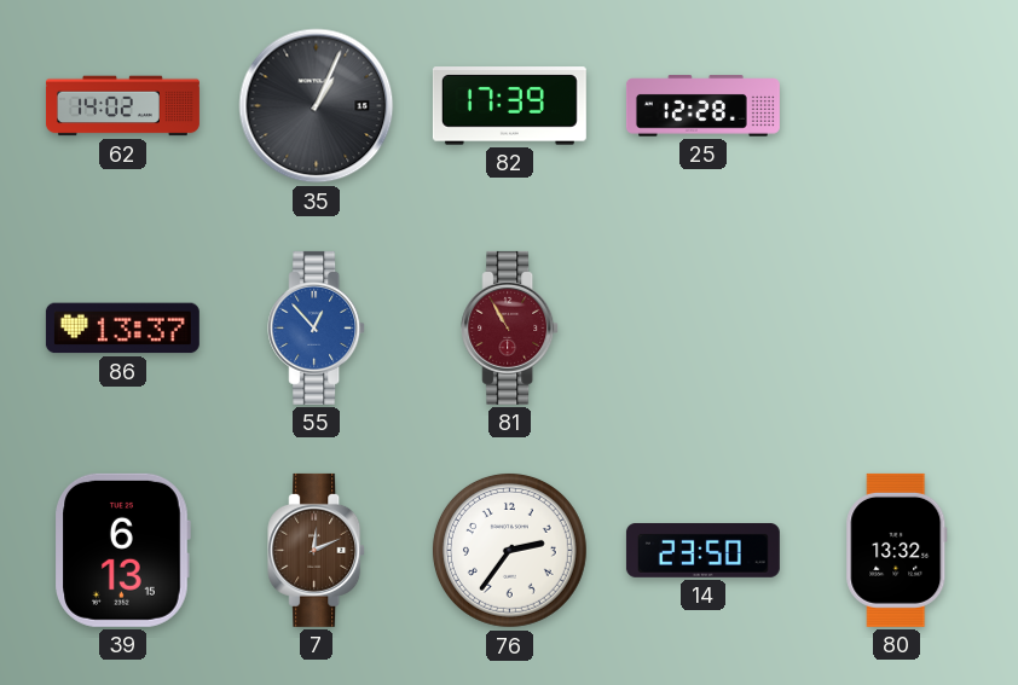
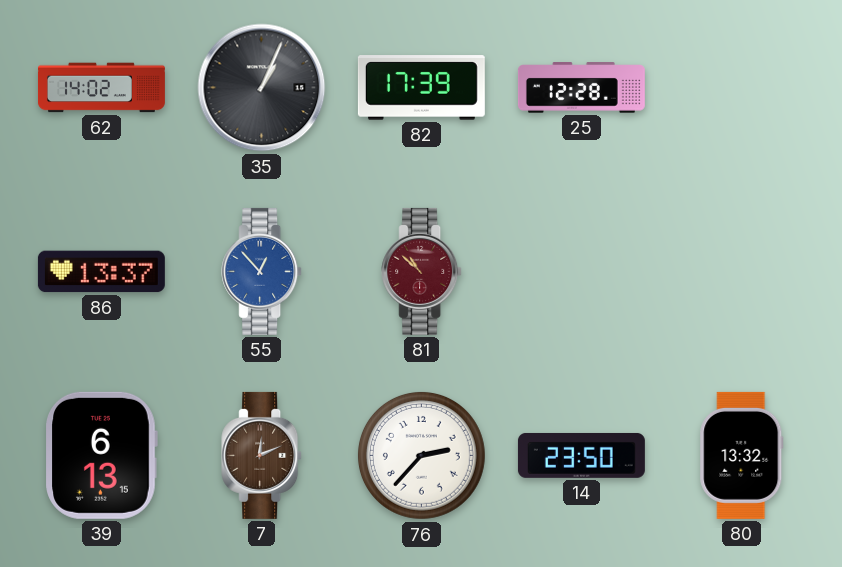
81: 10:55 -> 10:52 (422, 271)
76: 2:36 -> 2:37 (421, 455)
